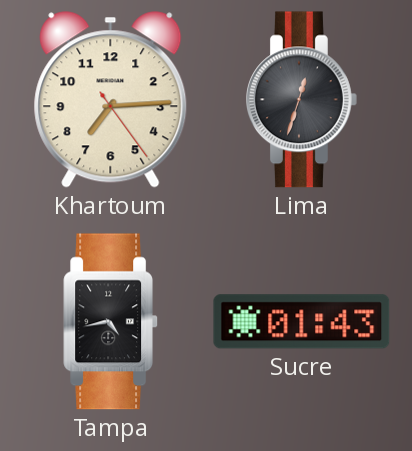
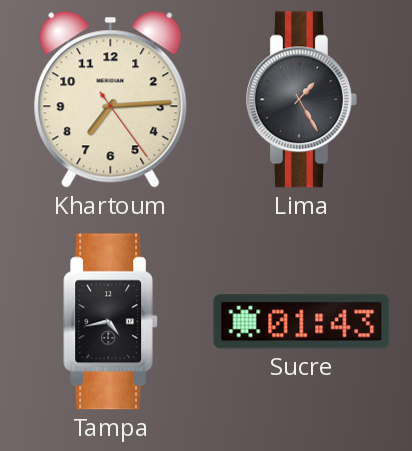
Lima: 12:33 -> 1:25 (302, 100)
